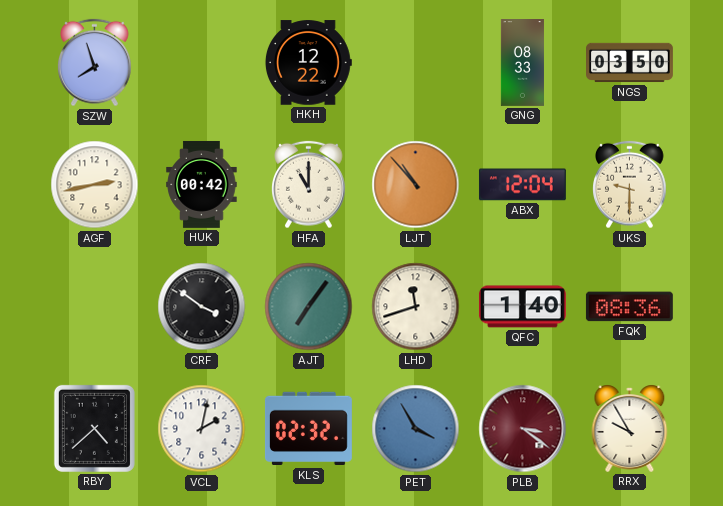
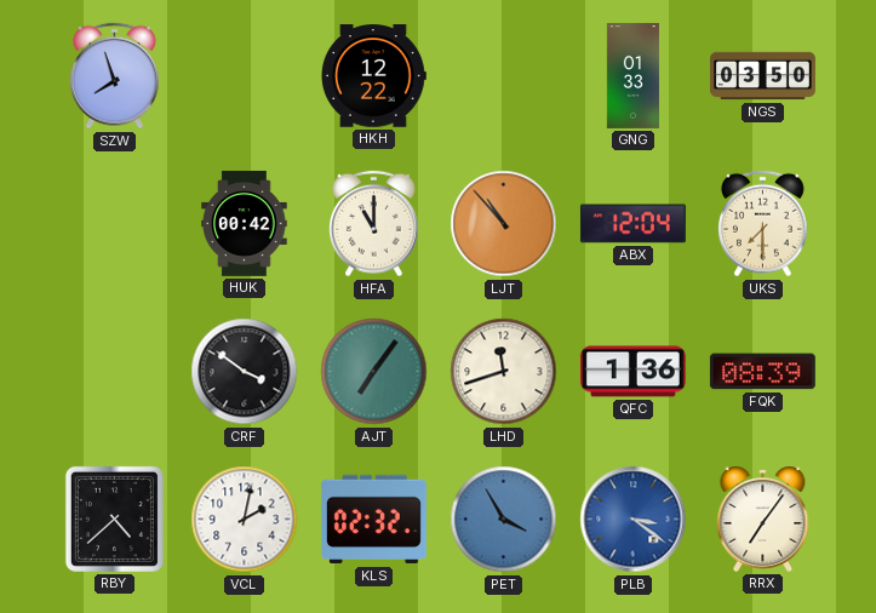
GNG: 08:33 -> 01:33 (632, 76)
AGF: 2:43 -> none (95, 185)
UKS: 9:30 -> 7:30 (763, 224)
QFC: 1:40 -> 1:36 (632, 372)
FQK: 08:36 -> 08:39 (762, 372)
PLB dial: burgundy -> blue (634, 520)
RRX: 9:55 -> 7:06 (763, 519)
